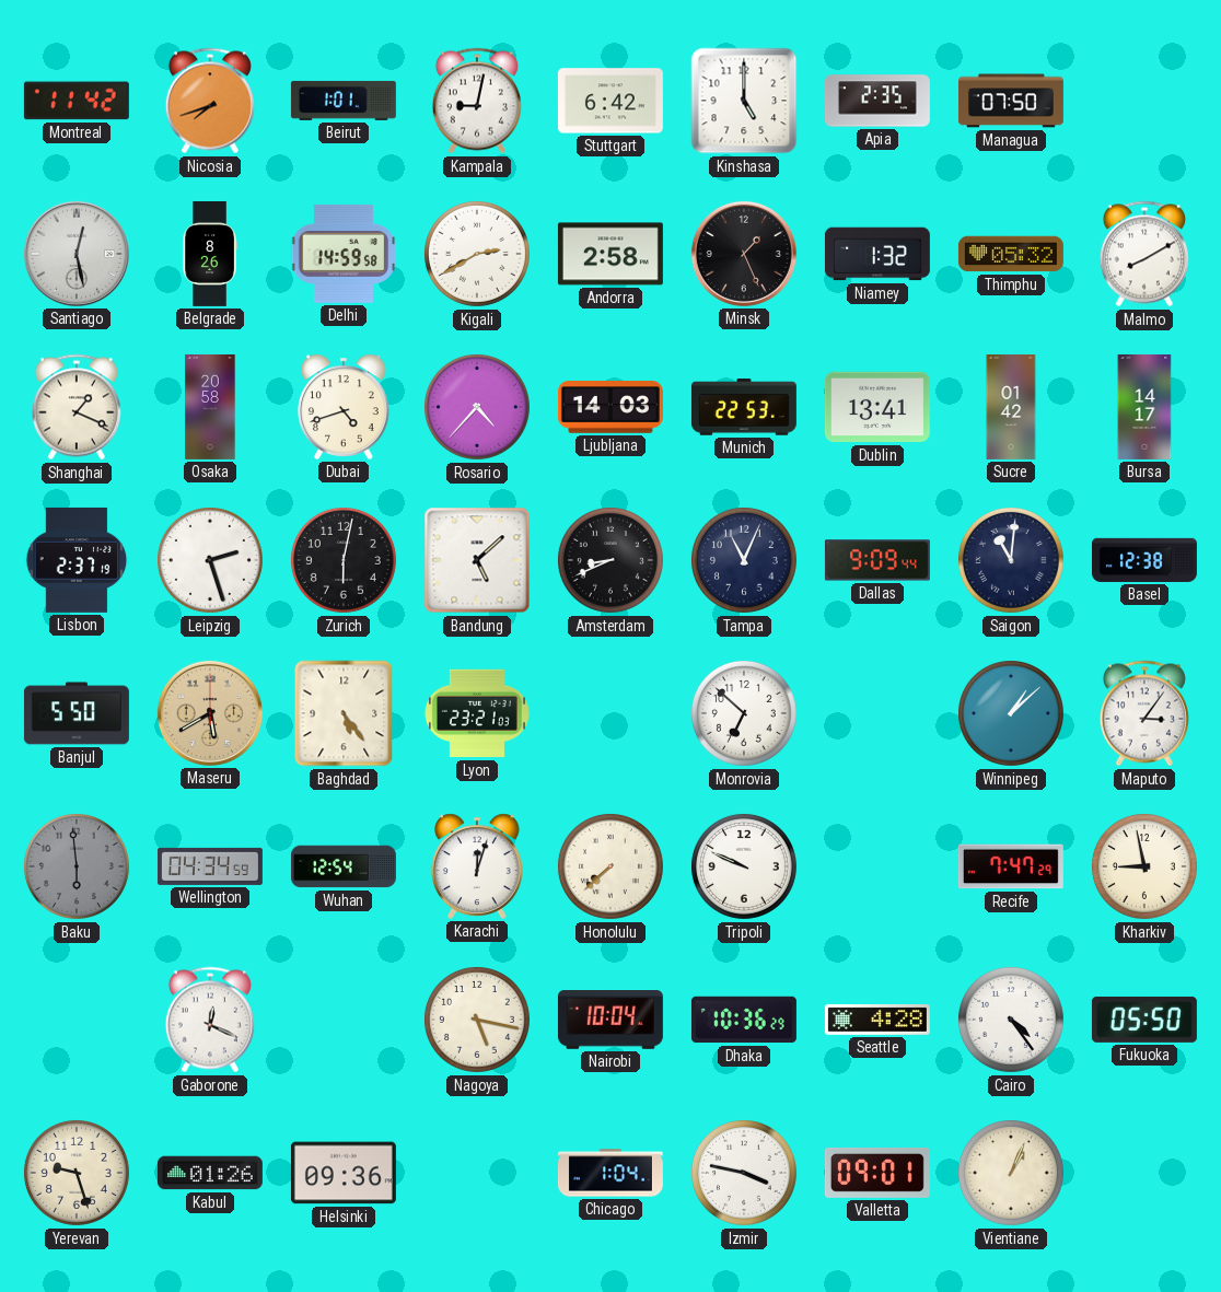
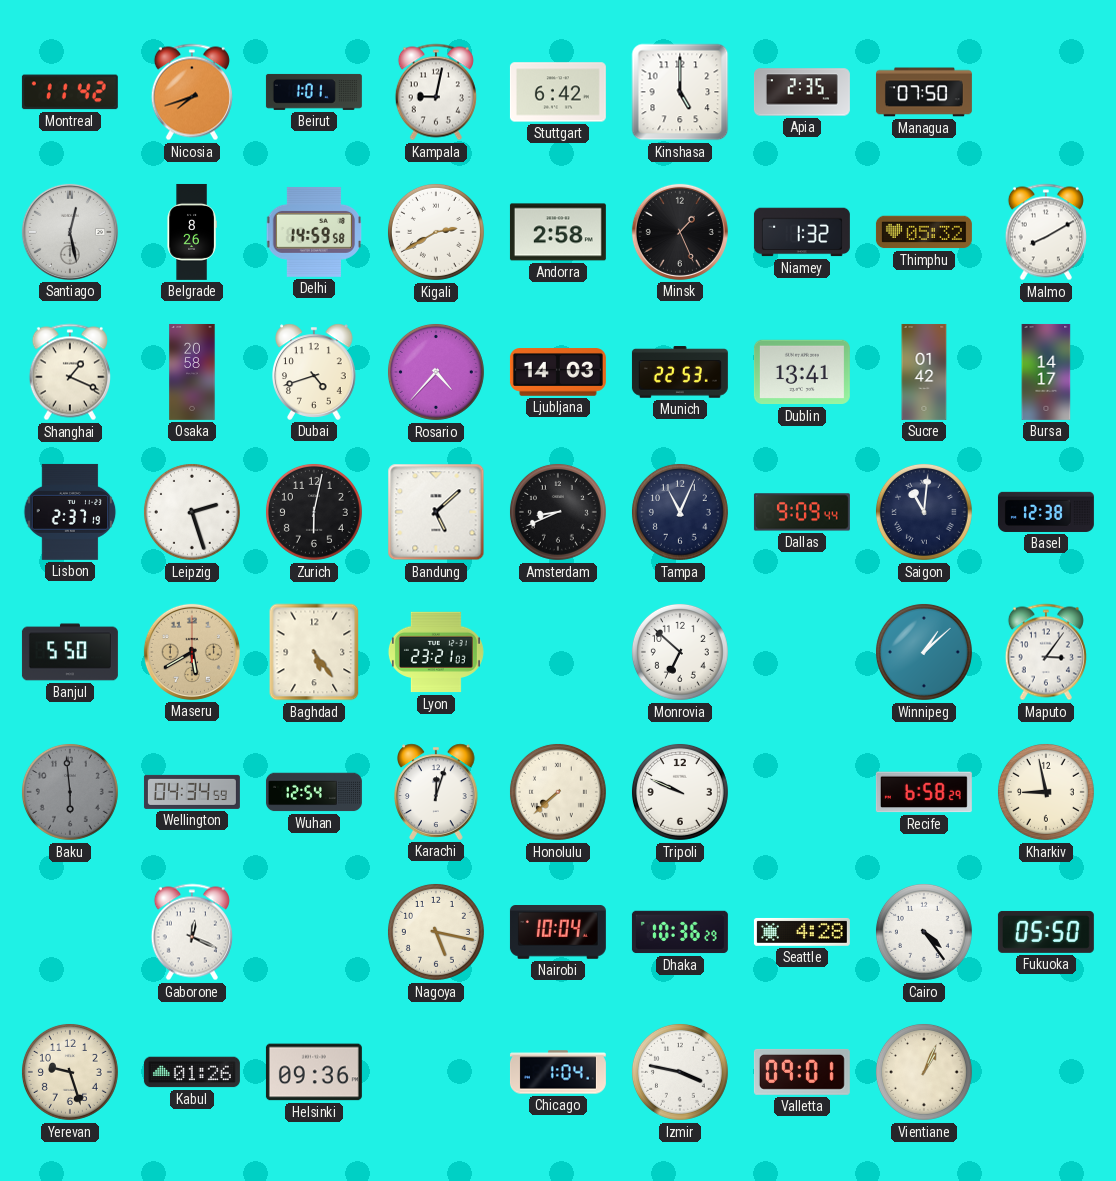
Recife: 7:47 -> 6:58 (924, 792)
